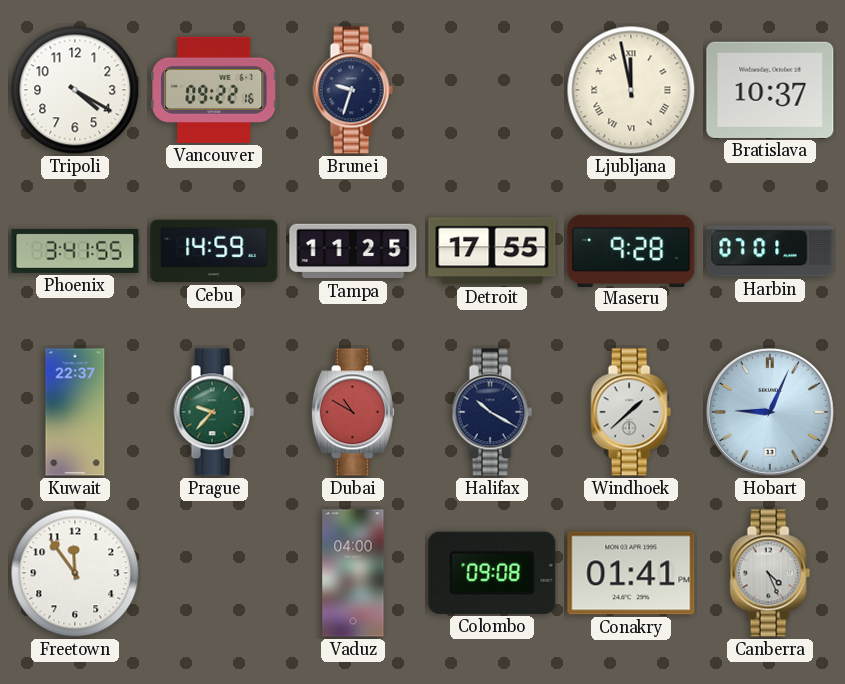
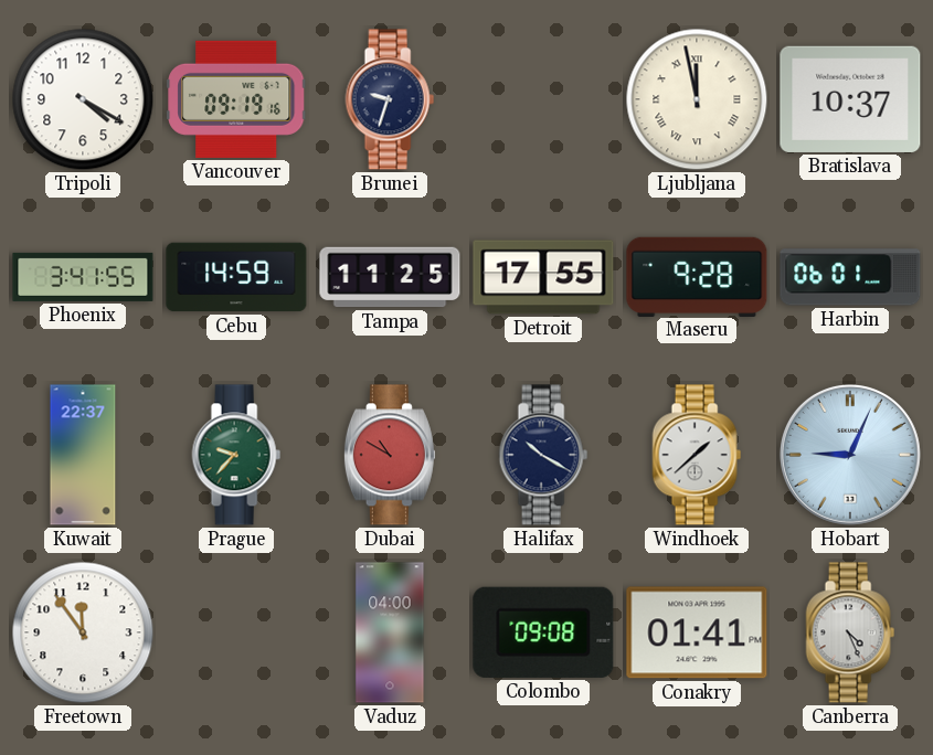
Vancouver: 09:22 -> 09:19 (236, 99)
Harbin: 07:01 -> 06:01 (850, 277)
